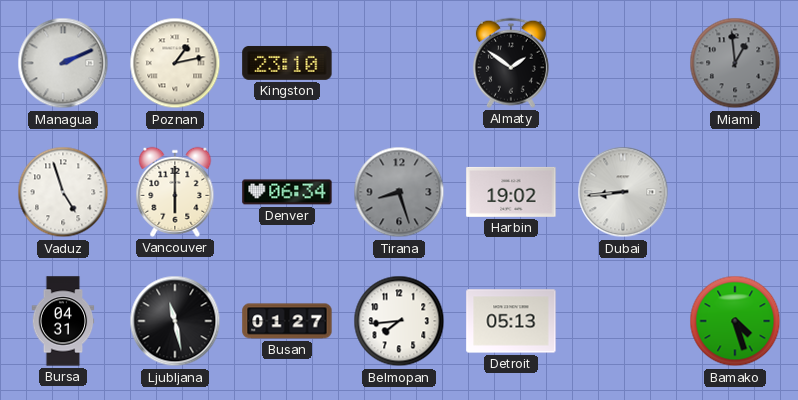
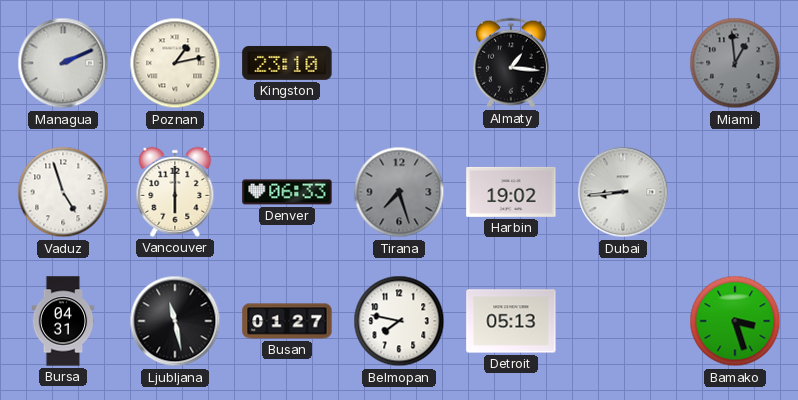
Almaty: 1:51 -> 1:16 (511, 63)
Denver: 06:34 -> 06:33 (287, 192)
Tirana: 8:27 -> 7:27 (399, 192)
Belmopan: 7:44 -> 7:47 (399, 321)
Bamako: 4:27 -> 3:27 (735, 321)
